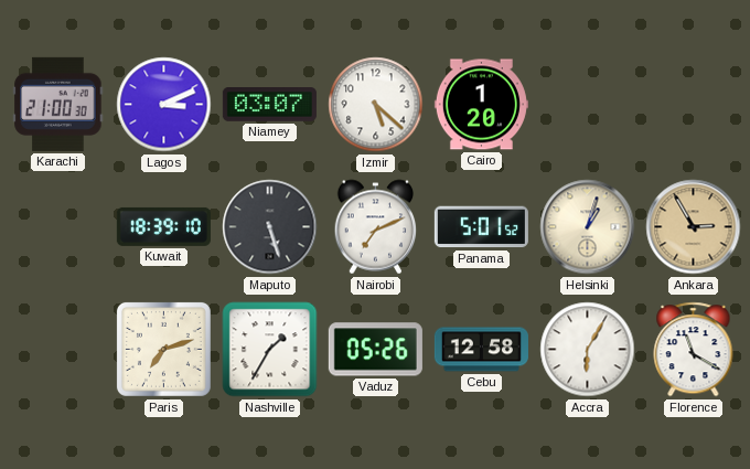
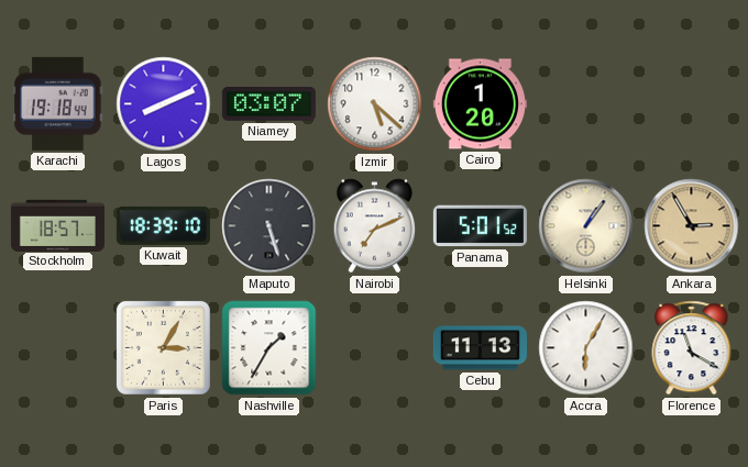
Karachi: 21:00 -> 19:18 (58, 103)
Lagos: 3:11 -> 8:11 (164, 104)
Stockholm: none -> 18:57 (57, 225)
Helsinki: 1:03 -> 1:06 (586, 226)
Paris: 7:12 -> 3:05 (163, 347)
Vaduz: 05:26 -> none (375, 350)
Cebu: 12:58 -> 11:13 (480, 348)
